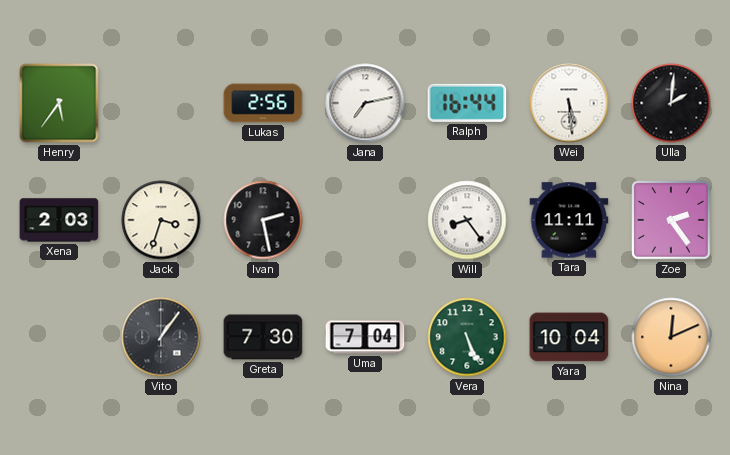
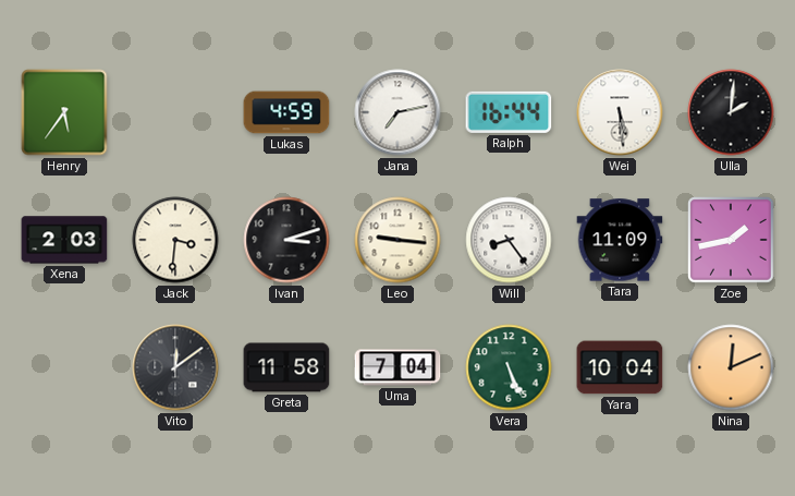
Lukas: 2:56 -> 4:59 (286, 112)
Jack: 3:33 -> 3:31 (175, 240)
Ivan: 2:28 -> 3:12 (286, 240)
Leo: none -> 9:16 (397, 240)
Tara: 11:11 -> 11:09 (620, 240)
Zoe: 2:24 -> 1:43 (731, 240)
Vito: 1:06 -> 12:09 (175, 367)
Greta: 7:30 -> 11:58 (286, 367)
